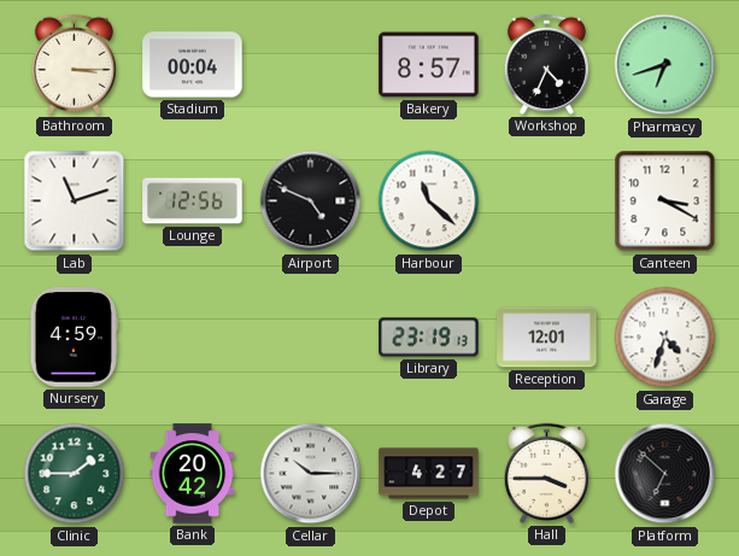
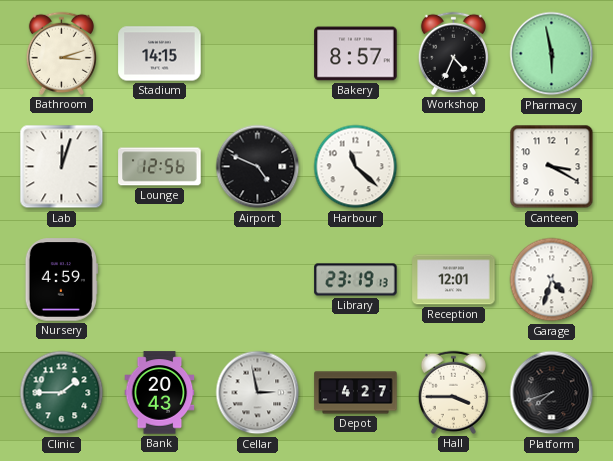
Bathroom: 3:15 -> 3:12 (61, 53)
Stadium: 00:04 -> 14:15 (160, 54)
Pharmacy: 6:42 -> 5:58 (552, 54)
Lab: 11:12 -> 12:03 (62, 167)
Bank: 20:42 -> 20:43 (160, 393)
Cellar: 10:15 -> 2:58 (258, 393)
Platform: 6:52 -> 7:42 (552, 393)
